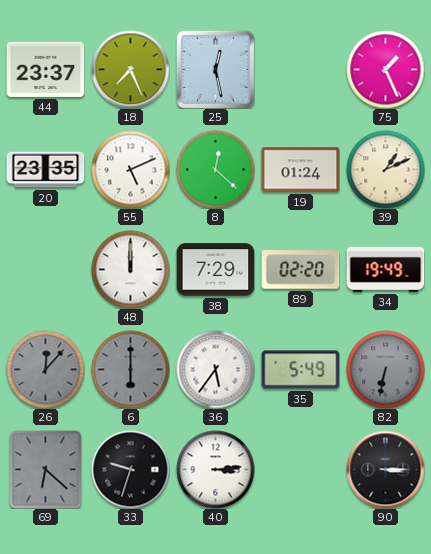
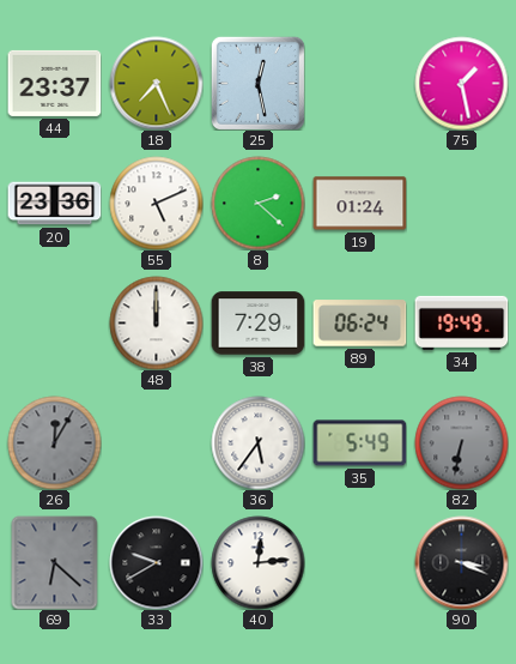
75: 1:26 -> 1:28 (461, 83)
20: 23:35 -> 23:36 (54, 204)
8: 12:22 -> 2:22 (257, 203)
39: 1:11 -> none (385, 169)
89: 02:20 -> 06:24 (359, 324)
26: 12:07 -> 12:05 (54, 442)
6: 6:00 -> none (130, 369)
33: 9:33 -> 9:40 (156, 562)
40: 3:14 -> 12:14 (257, 562)
90: 3:15 -> 3:19 (461, 562)
